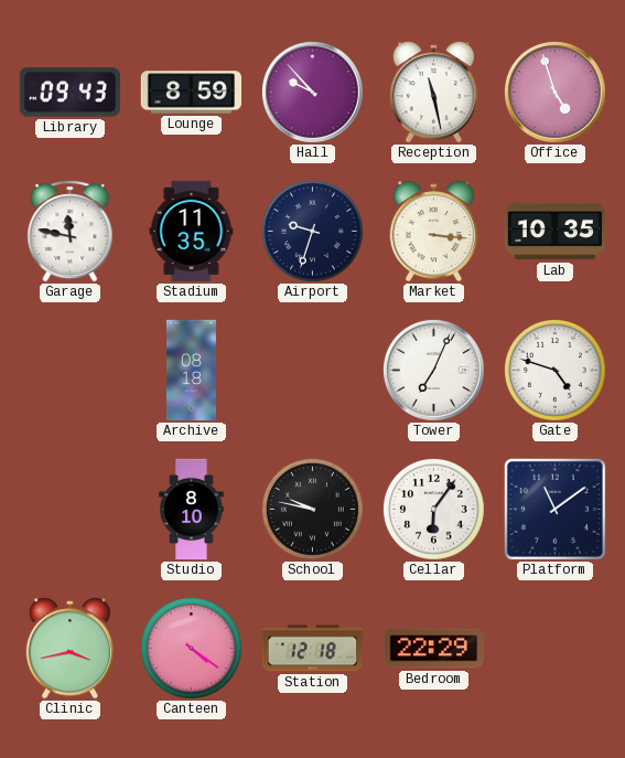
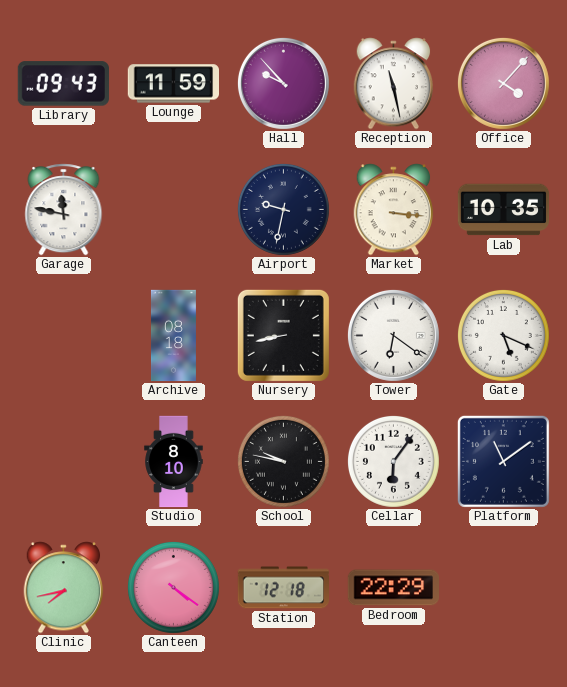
Lounge: 8:59 -> 11:59 (173, 84)
Office: 4:57 -> 4:07 (503, 83)
Stadium: 11:35 -> none (192, 232)
Airport: 9:33 -> 9:32 (283, 209)
Nursery: none -> 8:43 (283, 335)
Tower: 7:04 -> 6:21 (393, 335)
Gate: 4:48 -> 5:19 (503, 335)
Clinic: 3:43 -> 7:43 (64, 588)
